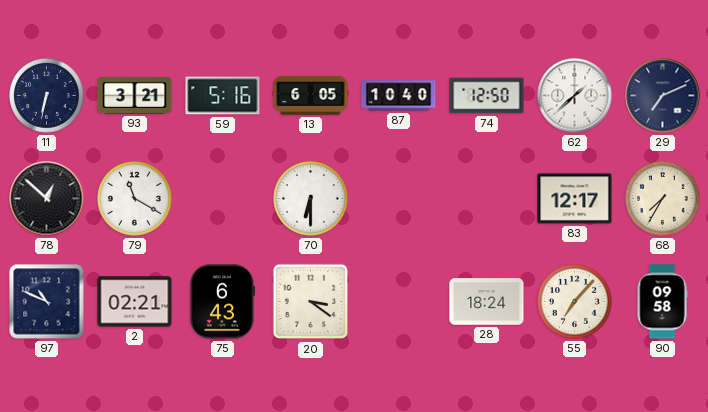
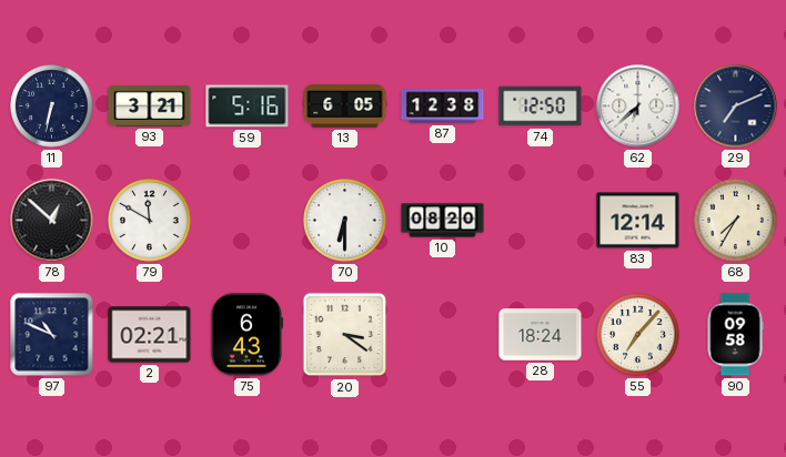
87: 10:40 -> 12:38 (443, 106)
62: 1:38 -> 6:38 (638, 106)
79: 11:20 -> 11:50 (150, 221)
10: none -> 08:20 (443, 221)
83: 12:17 -> 12:14 (638, 221)
